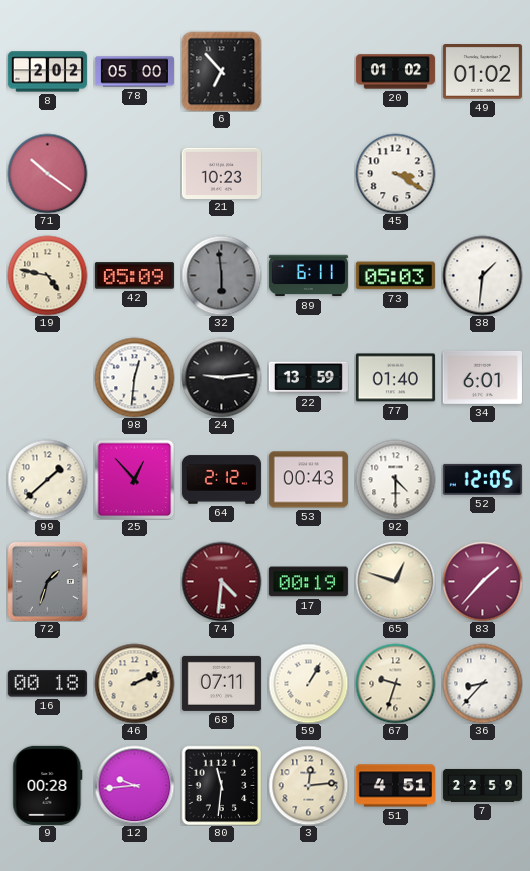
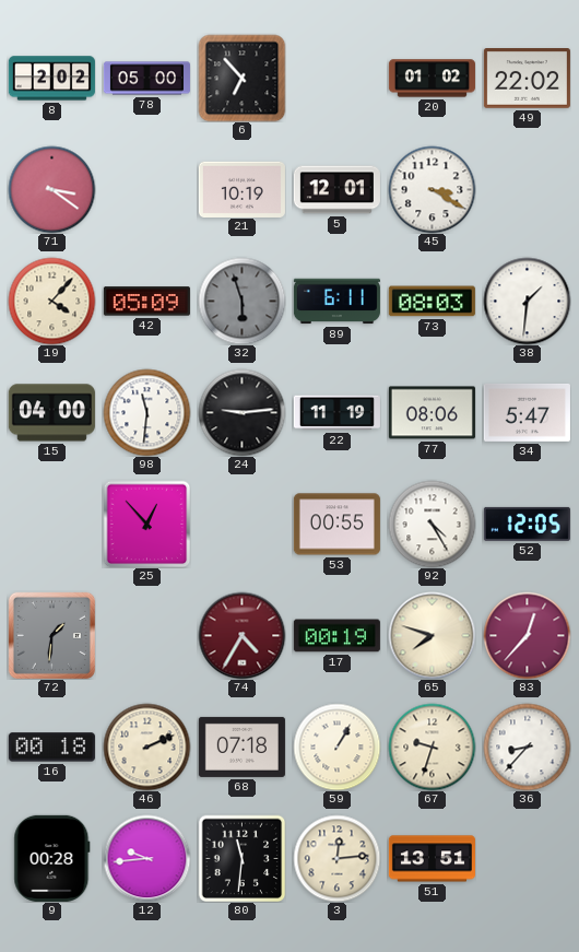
49: 01:02 -> 22:02 (527, 79)
71: 10:21 -> 3:21 (51, 189)
21: 10:23 -> 10:19 (241, 189)
5: none -> 12:01 (336, 190)
19: 4:47 -> 4:07 (51, 301)
32: 5:59 -> 5:57 (241, 301)
73: 05:03 -> 08:03 (432, 302)
15: none -> 04:00 (51, 413)
98: 12:31 -> 11:31 (146, 412)
22: 13:59 -> 11:19 (336, 413)
77: 01:40 -> 08:06 (432, 413)
34: 6:01 -> 5:47 (527, 412)
99: 1:38 -> none (47, 479)
64: 2:12 -> none (221, 480)
53: 00:43 -> 00:55 (336, 525)
92: 4:30 -> 4:25 (432, 524)
72: 1:33 -> 1:31 (51, 635)
74: 4:31 -> 4:35 (241, 635)
65: 12:48 -> 7:48 (432, 635)
83: 1:37 -> 12:37 (527, 635)
68: 07:11 -> 07:18 (241, 747)
51: 4:51 -> 13:51 (432, 859)
7: 22:59 -> none (482, 785)
